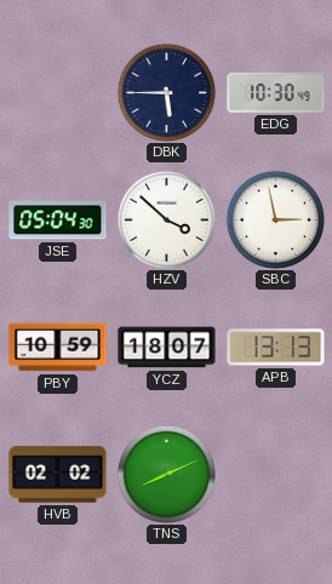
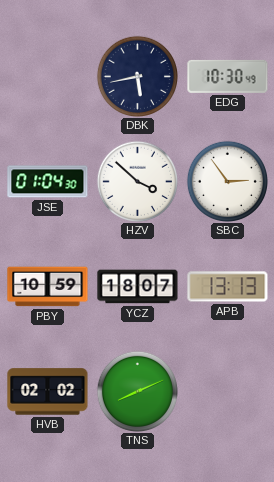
DBK: 5:45 -> 5:43 (137, 76)
JSE: 05:04 -> 01:04 (48, 182)
SBC: 2:58 -> 2:54 (227, 181)
